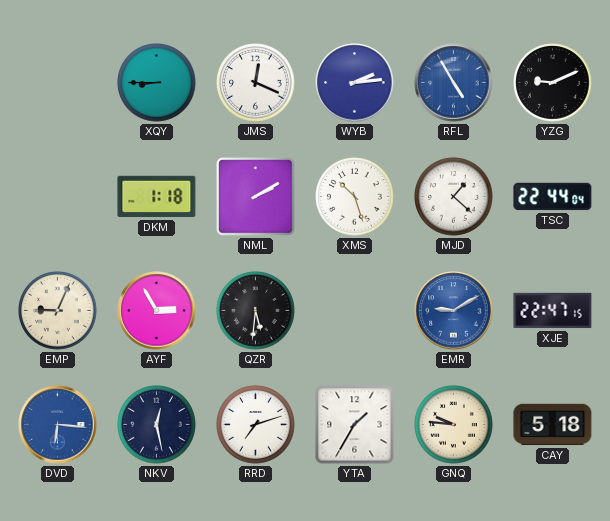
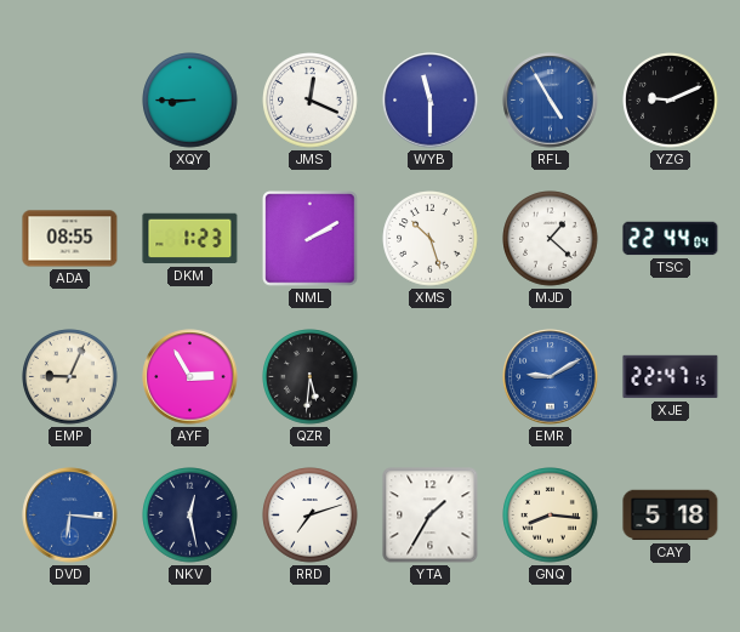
WYB: 2:14 -> 11:30 (431, 101)
ADA: none -> 08:55 (70, 239)
DKM: 1:18 -> 1:23 (190, 239)
GNQ: 9:46 -> 8:16 (551, 516)
